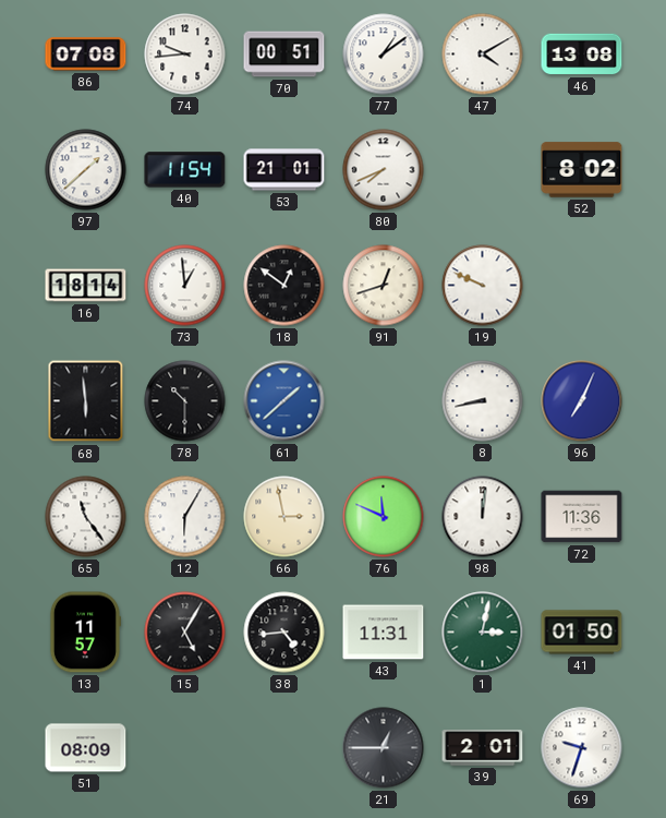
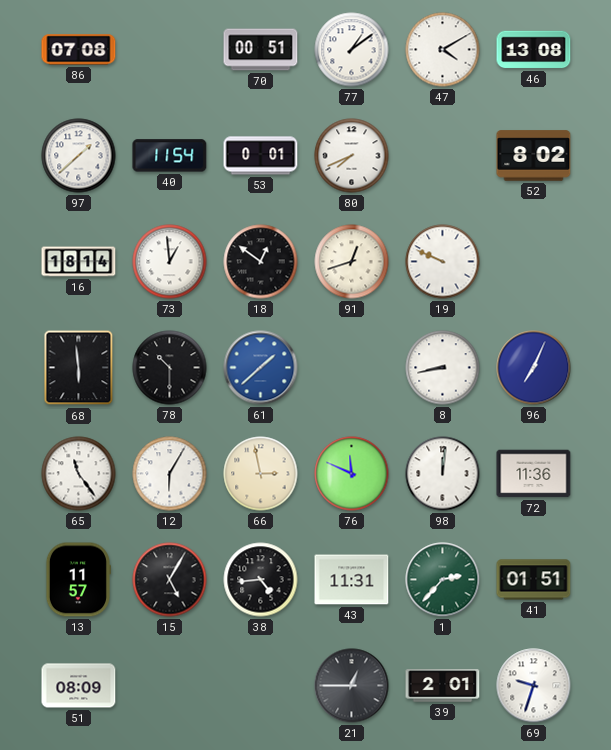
74: 9:44 -> none (185, 55)
53: 21:01 -> 0:01 (261, 156)
1: 3:02 -> 2:37 (443, 580)
41: 01:50 -> 01:51 (534, 580)
